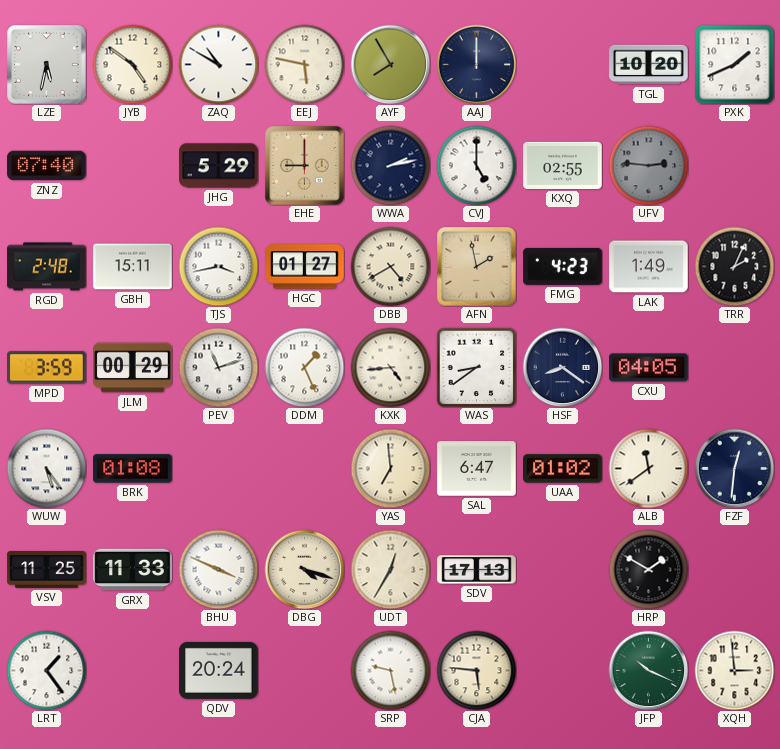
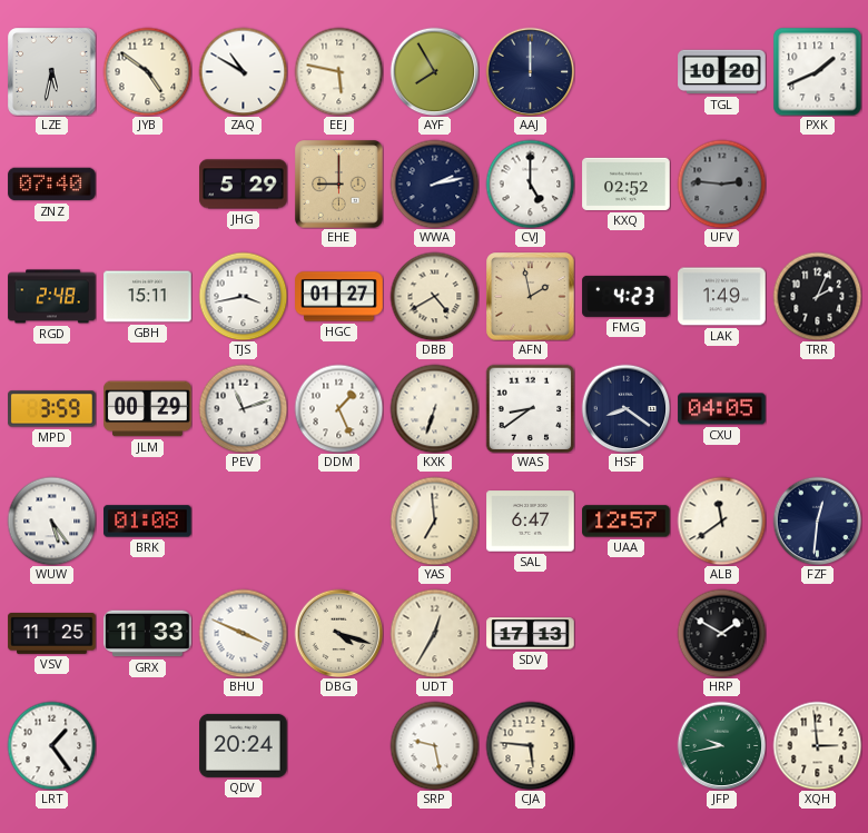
KXQ: 02:55 -> 02:52 (627, 184)
KXK: 4:44 -> 6:33 (434, 408)
UAA: 01:02 -> 12:57 (627, 522)
JFP: 10:19 -> 9:43 (721, 745)
